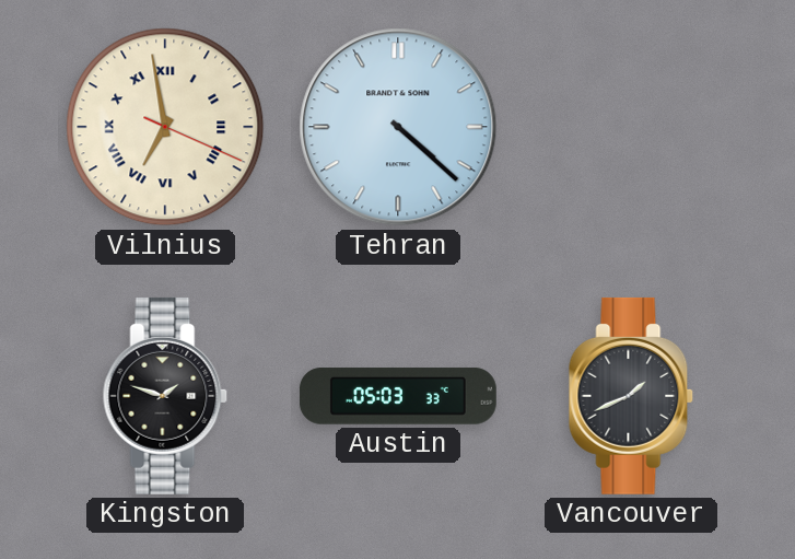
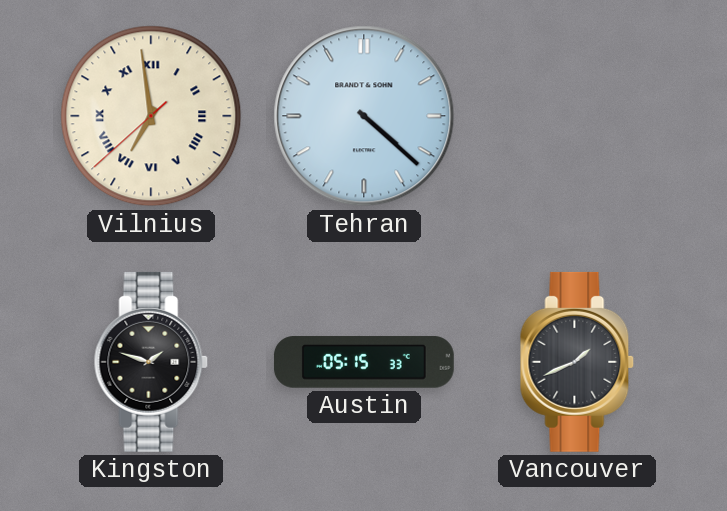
Vilnius: 6:58:19 -> 6:58:38 (151, 116)
Austin: 05:03 -> 05:15 (364, 362)
